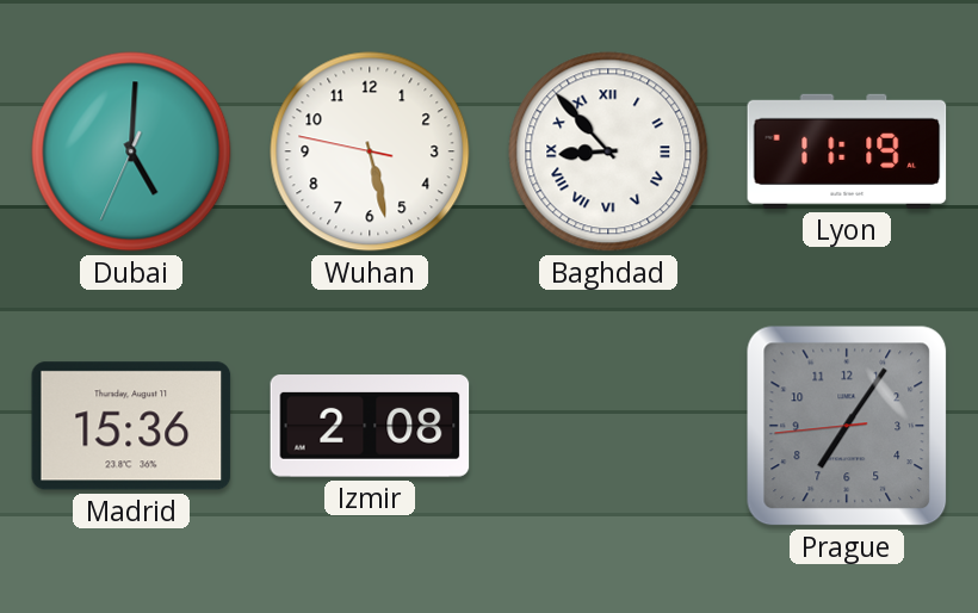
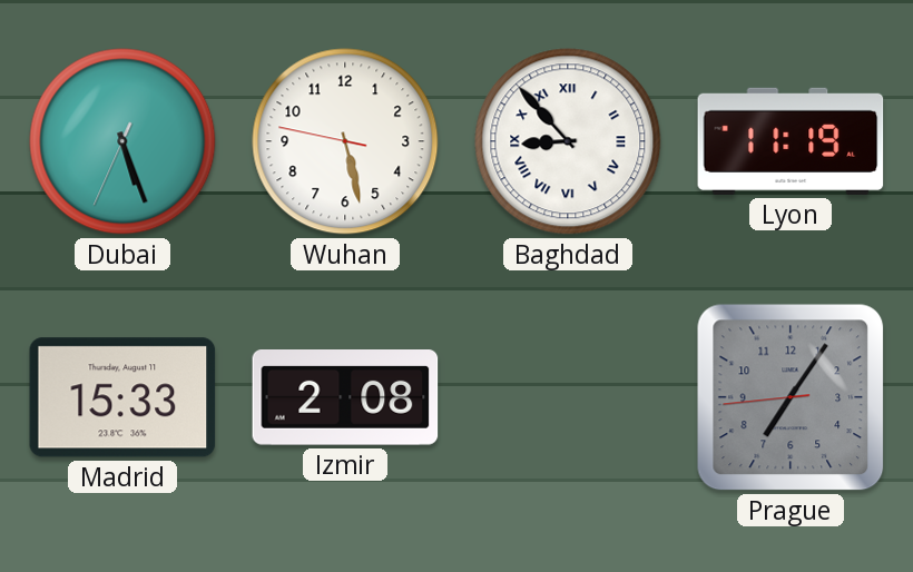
Dubai: 5:00 -> 5:26 (122, 141)
Madrid: 15:36 -> 15:33 (122, 397)
